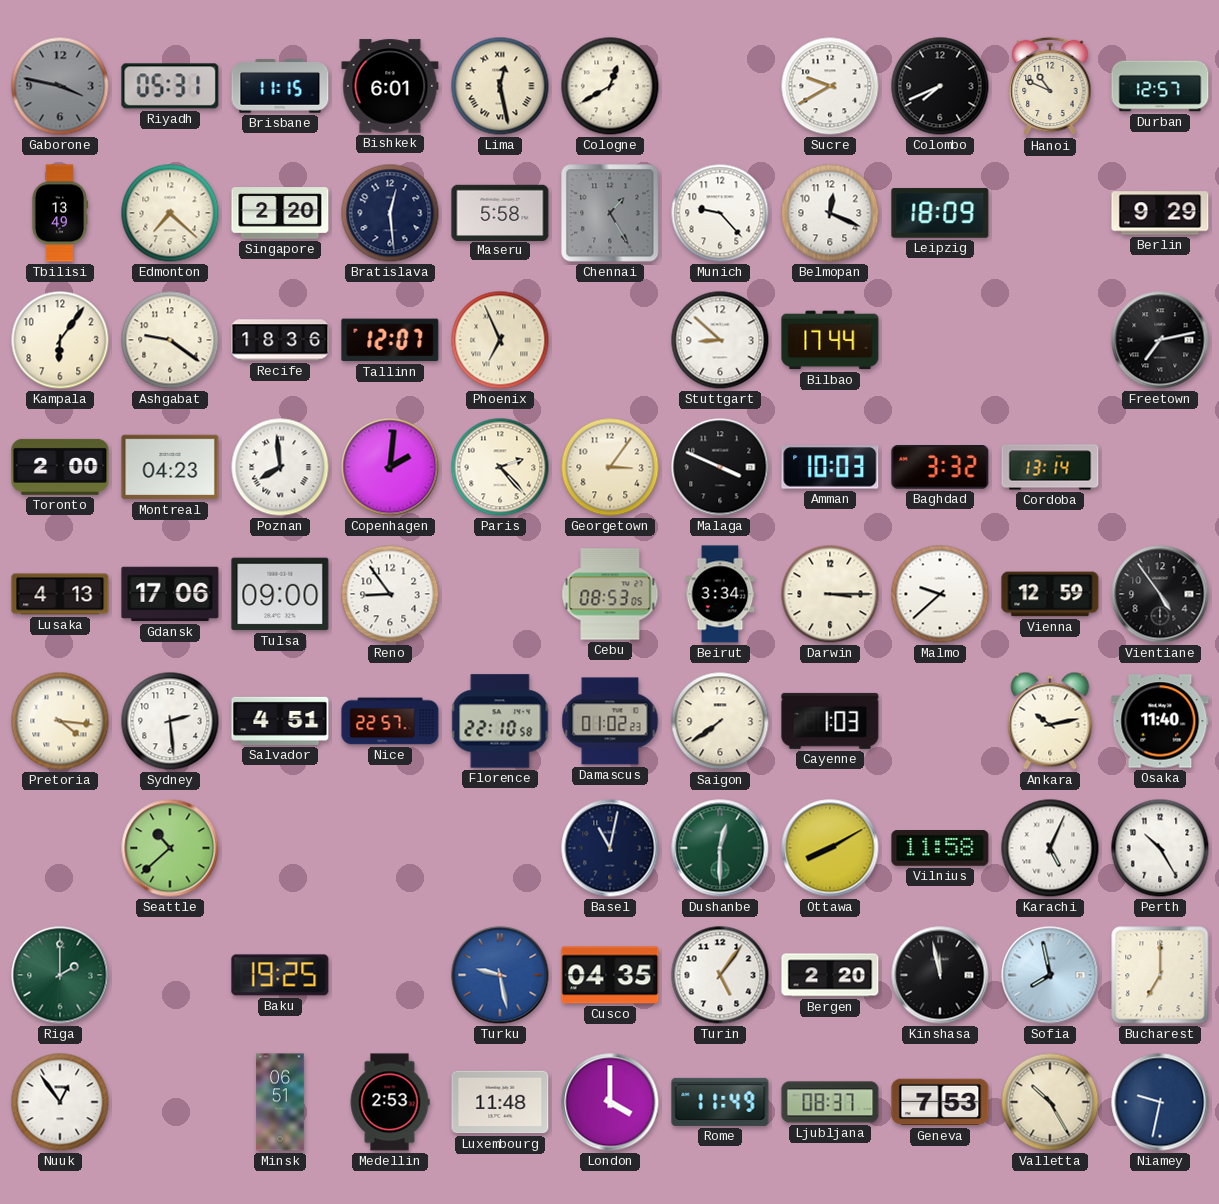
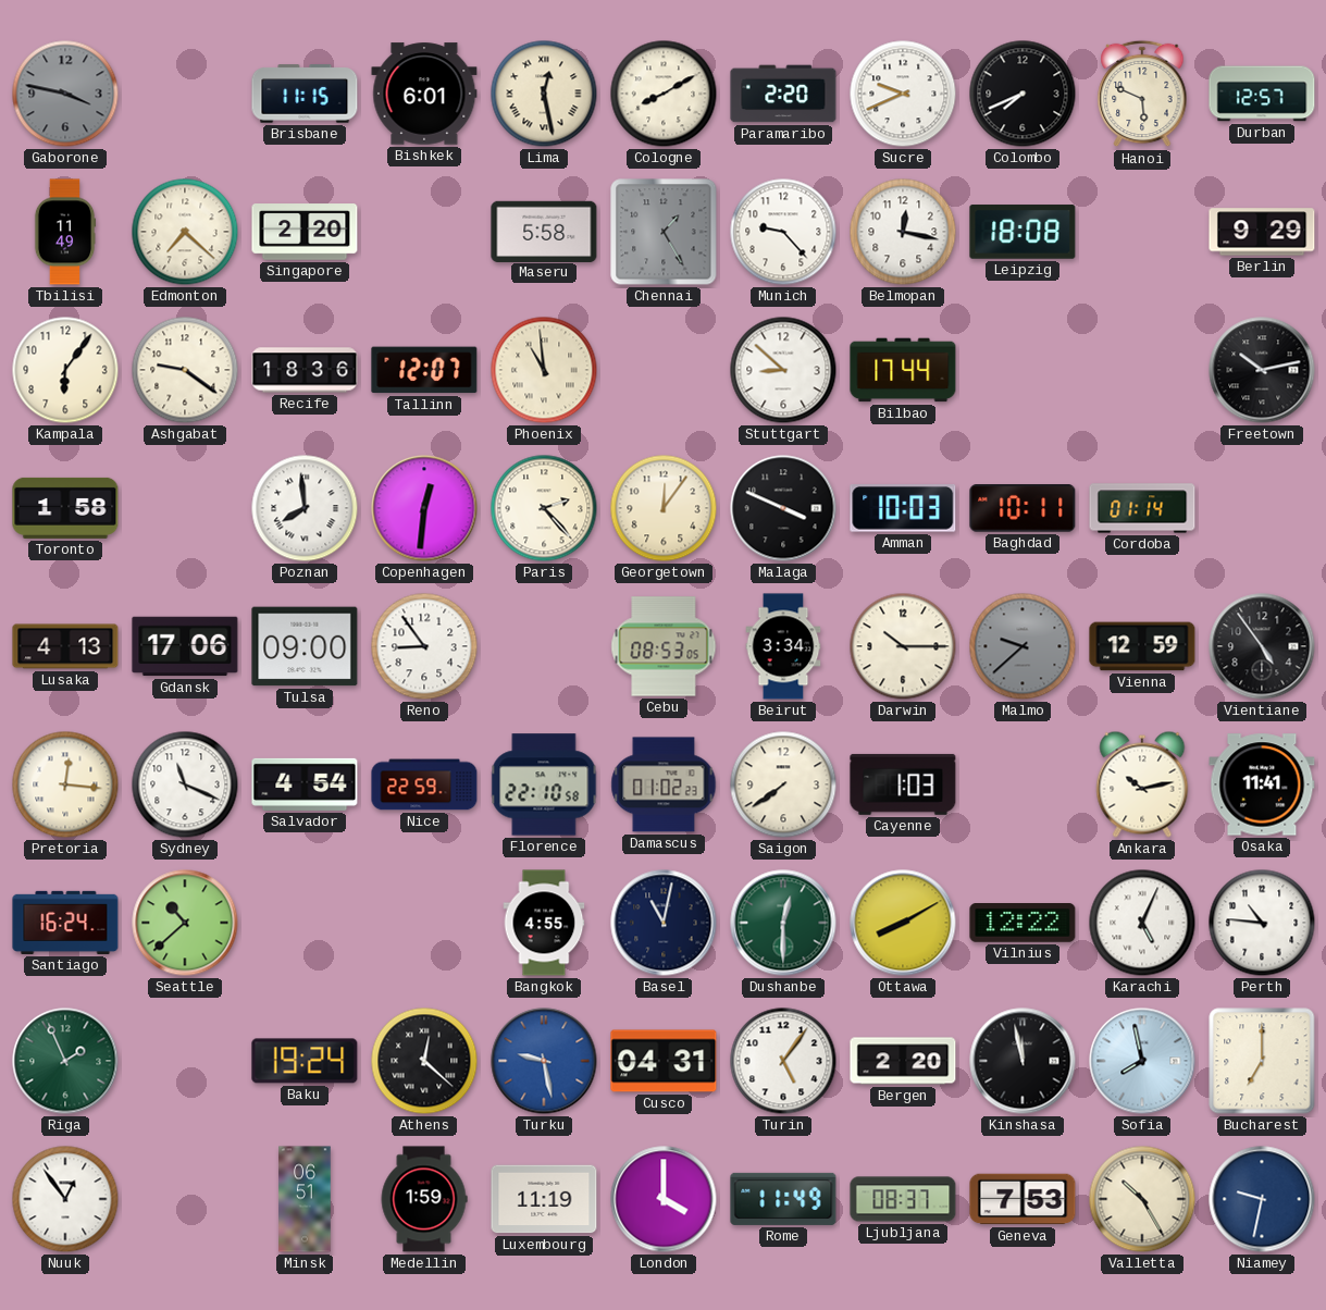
Riyadh: 05:31 -> none (170, 86)
Cologne: 12:40 -> 8:10 (664, 94)
Paramaribo: none -> 2:20 (783, 94)
Sucre: 9:40 -> 9:41 (903, 94)
Hanoi: 10:49 -> 5:49 (1142, 94)
Tbilisi: 13:49 -> 11:49 (65, 232)
Bratislava: 12:29 -> none (390, 213)
Belmopan: 12:19 -> 12:17 (903, 232)
Leipzig: 18:09 -> 18:08 (1023, 232)
Phoenix: 6:56 -> 10:59 (544, 370)
Freetown: 7:13 -> 10:13 (1262, 370)
Toronto: 2:00 -> 1:58 (65, 508)
Montreal: 04:23 -> none (170, 467)
Copenhagen: 2:01 -> 12:31 (424, 508)
Georgetown: 3:06 -> 12:06 (664, 508)
Baghdad: 3:32 -> 10:11 (1023, 509)
Cordoba: 13:14 -> 01:14 (1142, 508)
Darwin: 3:15 -> 10:15 (903, 646)
Malmo dial: white -> grey (1023, 646)
Pretoria: 4:16 -> 12:16 (65, 784)
Sydney: 2:29 -> 11:19 (185, 784)
Salvador: 4:51 -> 4:54 (305, 784)
Nice: 22:57 -> 22:59 (424, 784)
Osaka: 11:40 -> 11:41 (1262, 784)
Santiago: none -> 16:24 (65, 923)
Bangkok: none -> 4:55 (544, 923)
Vilnius: 11:58 -> 12:22 (1023, 924)
Perth: 10:25 -> 10:46 (1262, 923)
Riga: 2:00 -> 1:56 (65, 1061)
Baku: 19:25 -> 19:24 (305, 1061)
Athens: none -> 12:22 (424, 1061)
Cusco: 04:35 -> 04:31 (664, 1061)
Medellin: 2:53 -> 1:59 (424, 1199)
Luxembourg: 11:48 -> 11:19 (544, 1199)
